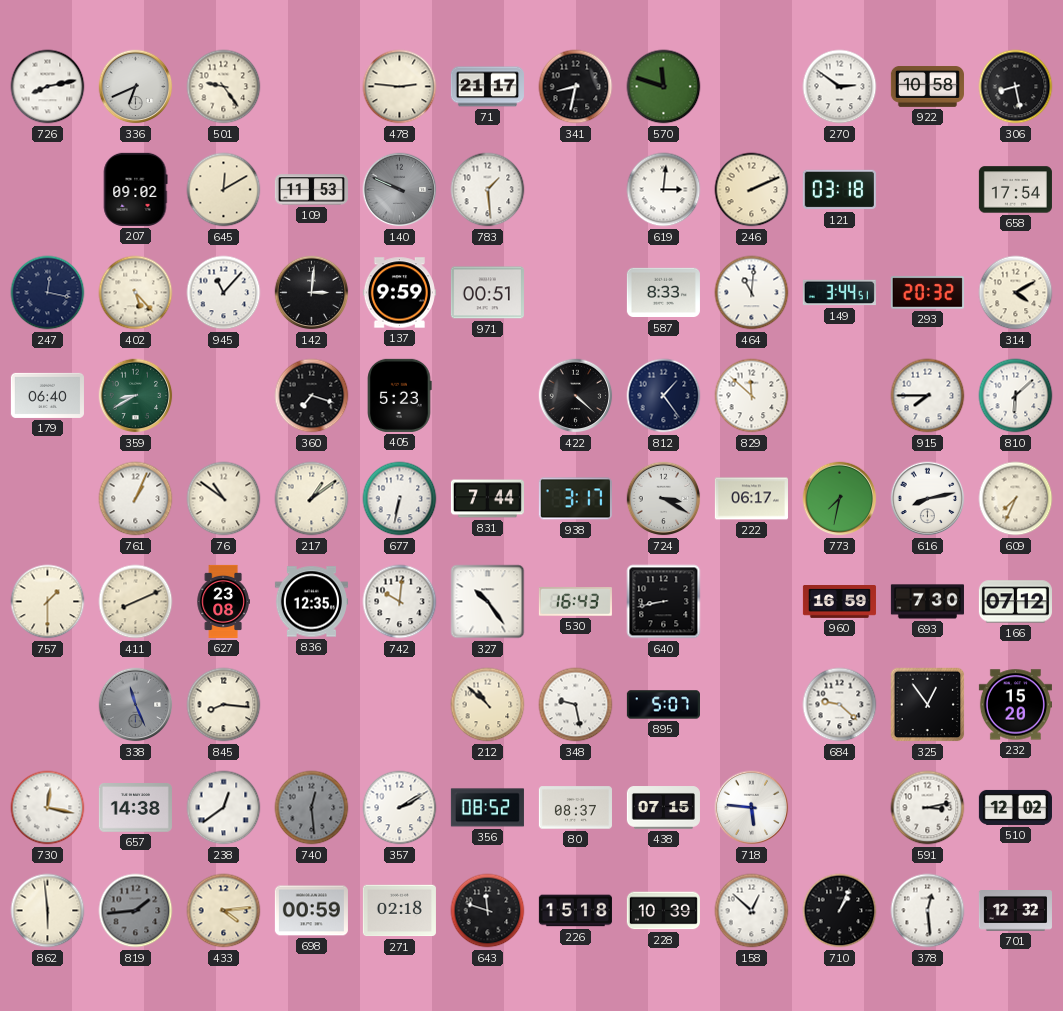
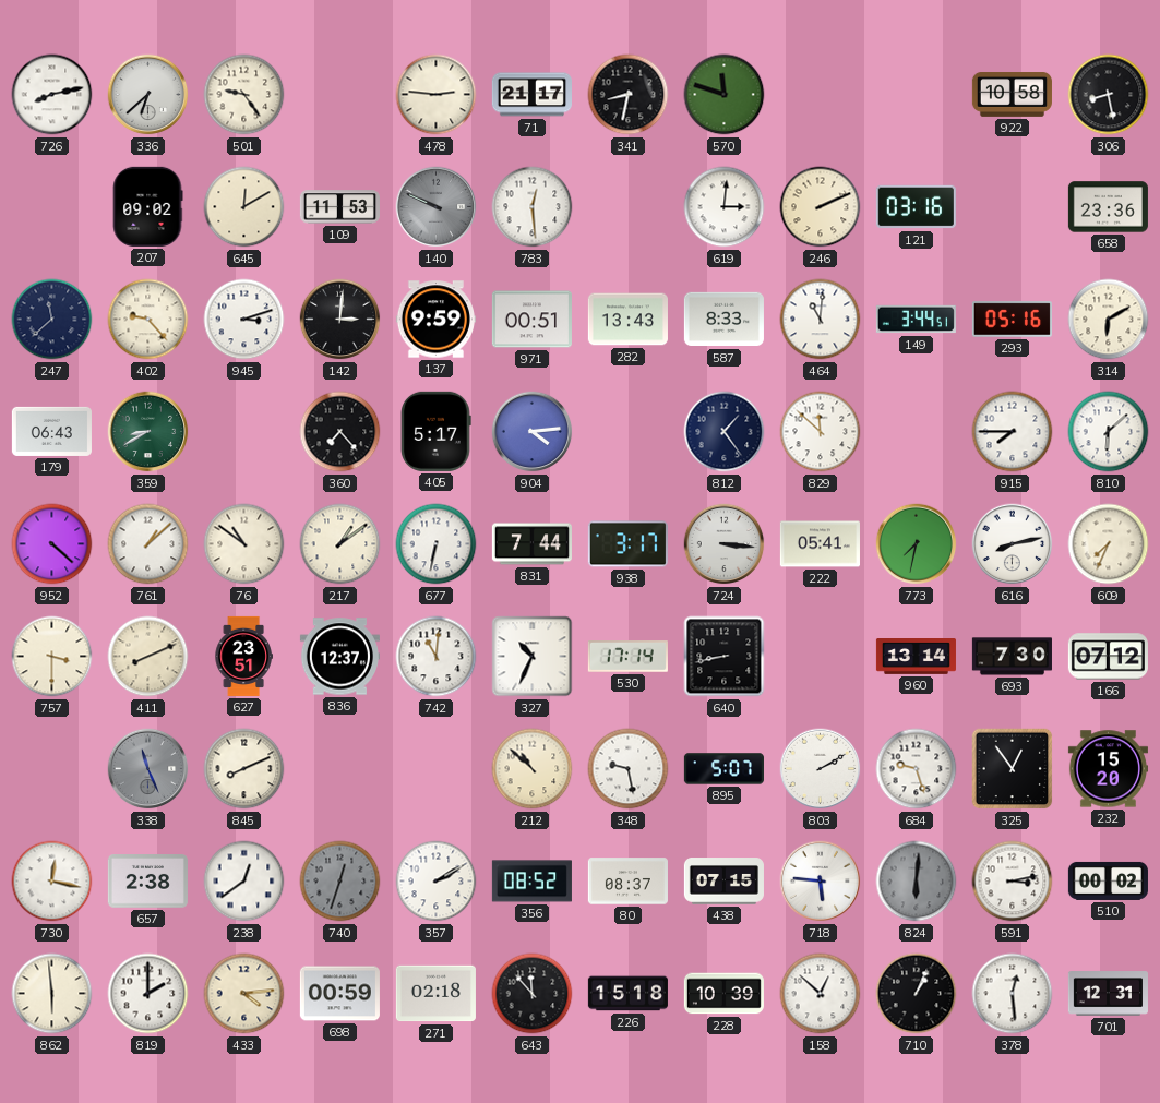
336: 6:41 -> 6:38 (148, 95)
270: 2:51 -> none (840, 87)
783: 1:29 -> 12:29 (533, 207)
121: 03:18 -> 03:16 (916, 207)
658: 17:54 -> 23:36 (1108, 207)
247: 12:17 -> 11:38 (52, 320)
402: 5:23 -> 9:23 (148, 320)
945: 11:07 -> 3:12 (244, 320)
282: none -> 13:43 (627, 320)
293: 20:32 -> 05:16 (1012, 320)
314: 4:10 -> 6:10 (1109, 320)
179: 06:40 -> 06:43 (51, 431)
360: 7:18 -> 7:23 (340, 432)
405: 5:23 -> 5:17 (437, 431)
904: none -> 4:14 (533, 432)
422: 4:22 -> none (576, 396)
952: none -> 4:22 (52, 544)
761: 1:04 -> 1:08 (148, 544)
724: 3:20 -> 3:16 (725, 544)
222: 06:17 -> 05:41 (820, 544)
757: 1:30 -> 3:30 (52, 657)
627: 23:08 -> 23:51 (243, 656)
836: 12:35 -> 12:37 (339, 657)
742: 10:01 -> 11:01 (437, 657)
327: 10:24 -> 10:34 (533, 657)
530: 16:43 -> 17:14 (627, 657)
960: 16:59 -> 13:14 (916, 657)
845: 8:16 -> 8:11 (244, 769)
803: none -> 2:10 (821, 769)
684: 9:22 -> 9:27 (917, 769)
657: 14:38 -> 2:38 (147, 882)
740: 12:29 -> 12:33 (340, 882)
824: none -> 6:01 (917, 882)
510: 12:02 -> 00:02 (1108, 880)
819: 1:44 -> 2:00 (148, 994)
819 dial: grey -> white (148, 994)
643: 11:48 -> 11:53 (533, 994)
701: 12:32 -> 12:31 (1108, 994)
